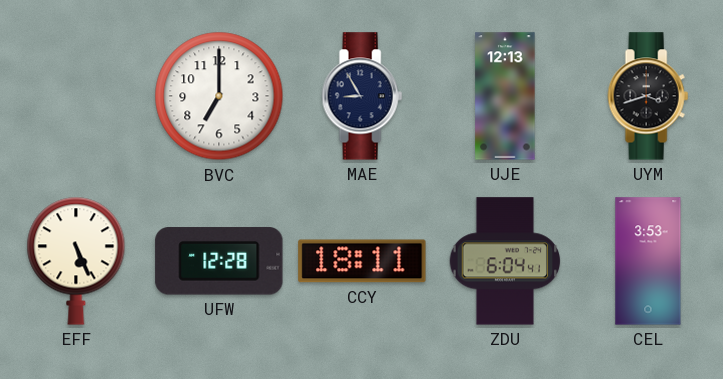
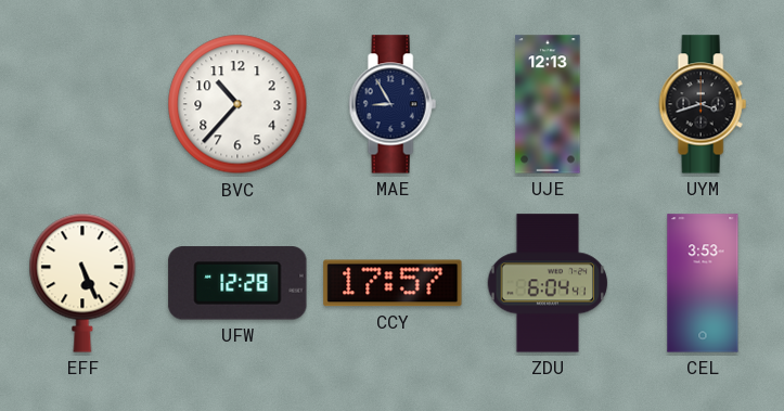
BVC: 7:00 -> 10:37 (237, 104)
CCY: 18:11 -> 17:57 (393, 283)
